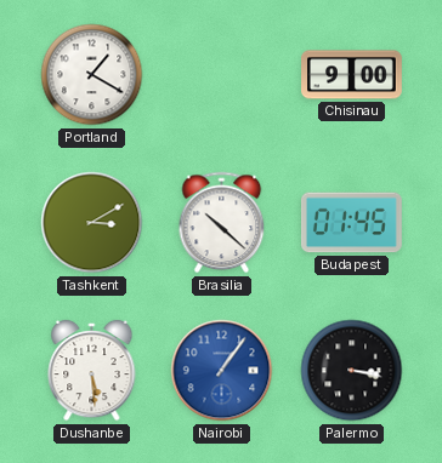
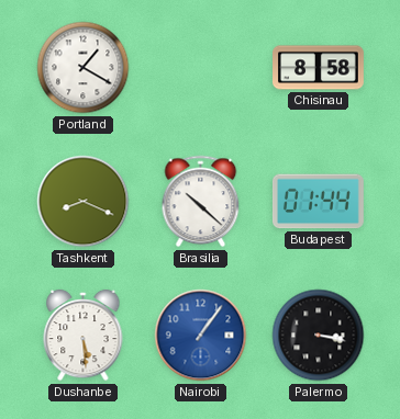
Chisinau: 9:00 -> 8:58 (319, 68)
Tashkent: 3:10 -> 8:19 (84, 202)
Budapest: 01:45 -> 01:44 (318, 202)
